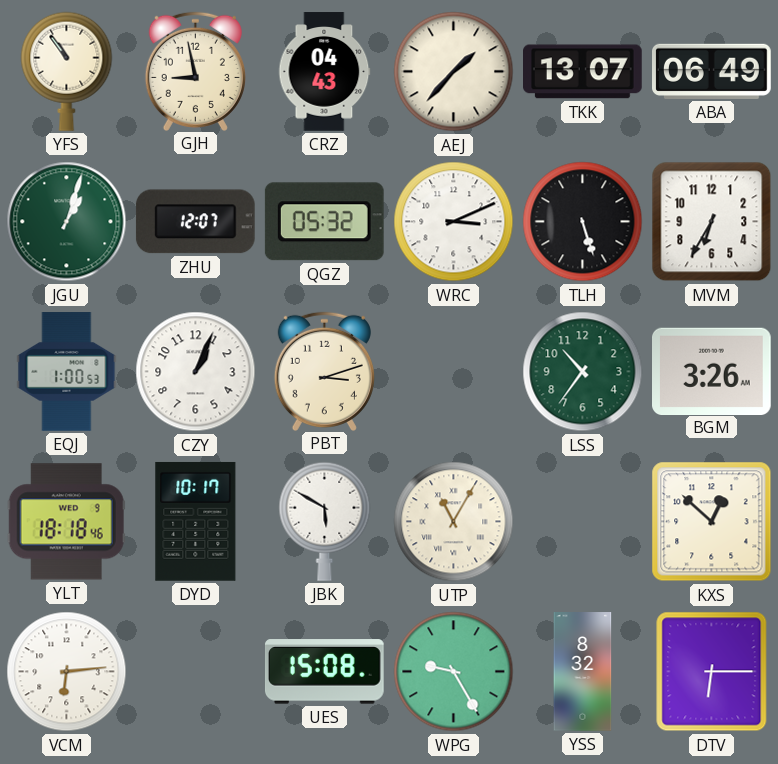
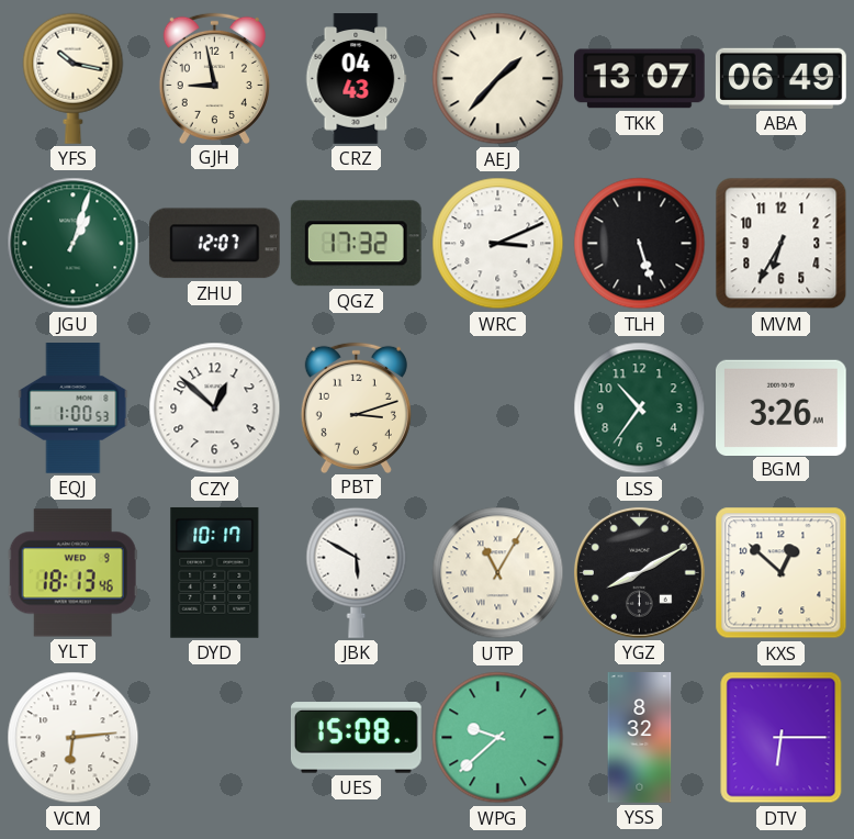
YFS: 10:54 -> 10:17 (74, 78)
QGZ: 05:32 -> 17:32 (356, 244)
CZY: 1:04 -> 12:52 (215, 409)
YLT: 18:18 -> 18:13 (72, 573)
YGZ: none -> 8:10 (639, 572)
WPG: 9:25 -> 9:38 (498, 738)
